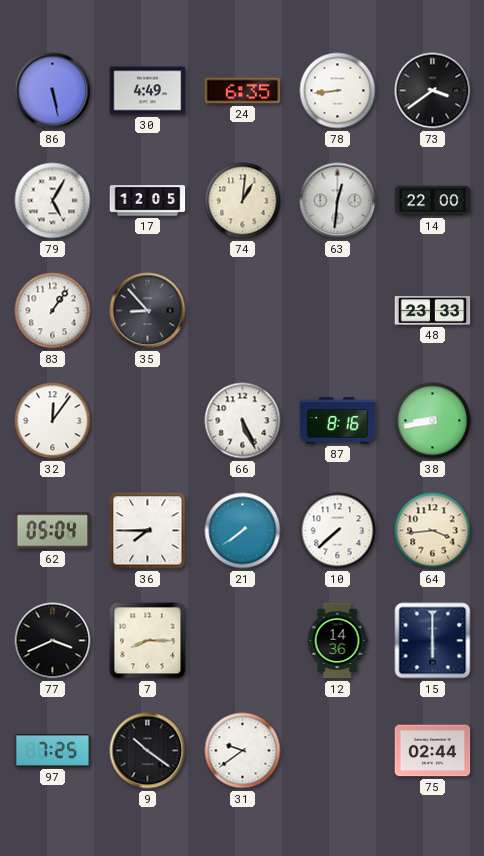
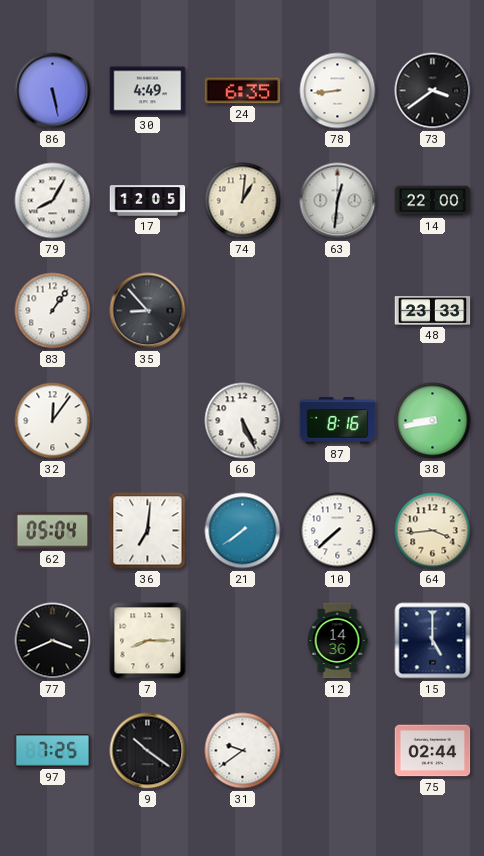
79: 5:05 -> 8:05 (53, 201)
36: 7:45 -> 7:01 (148, 531)
15: 6:00 -> 5:00 (433, 641)
